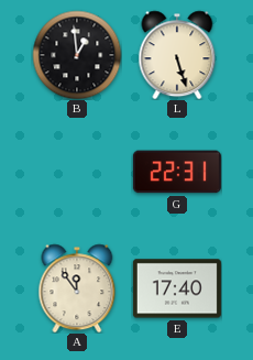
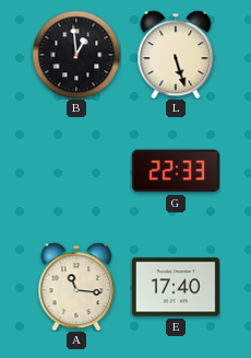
G: 22:31 -> 22:33 (176, 171)
A: 11:54 -> 11:16 (76, 287)
